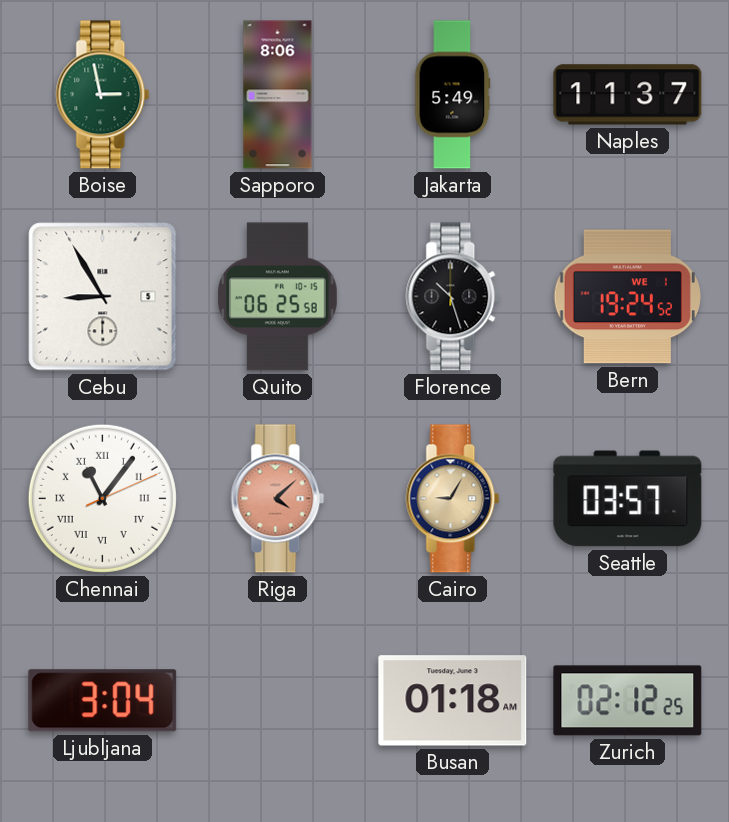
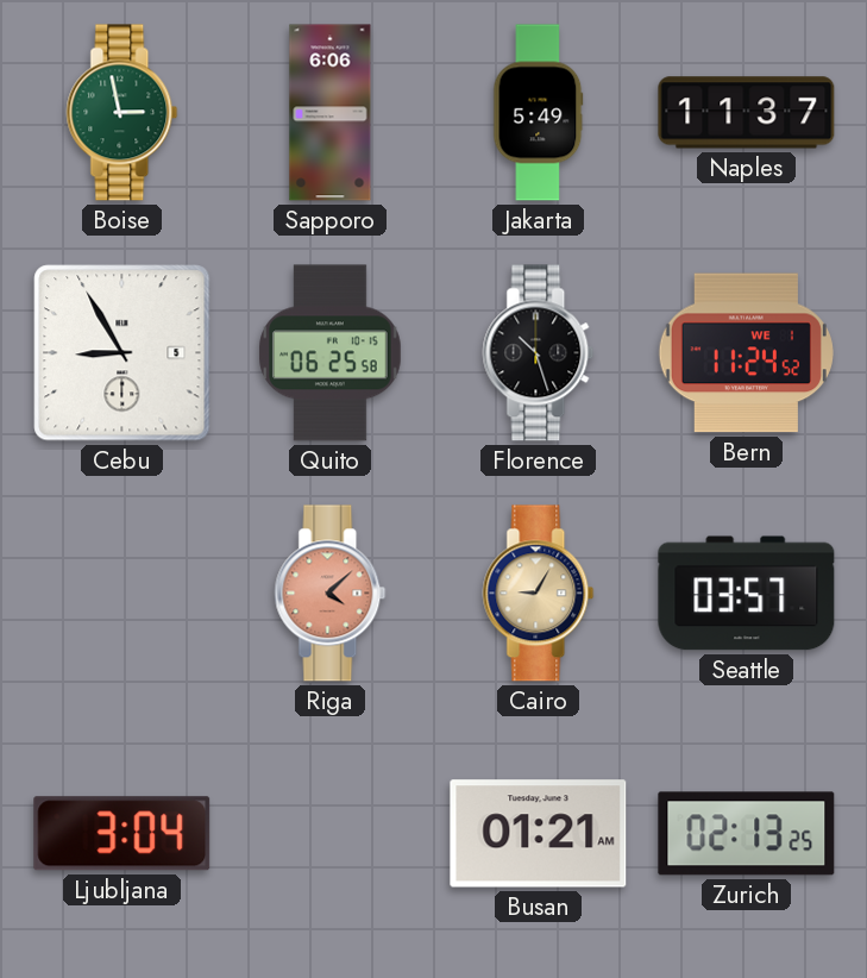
Sapporo: 8:06 -> 6:06 (331, 113)
Bern: 19:24 -> 11:24 (746, 353)
Chennai: 11:06 -> none (102, 498)
Busan: 01:18 -> 01:21 (539, 834)
Zurich: 02:12 -> 02:13 (747, 834)
